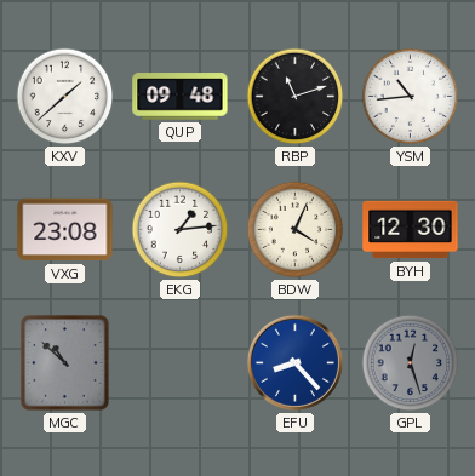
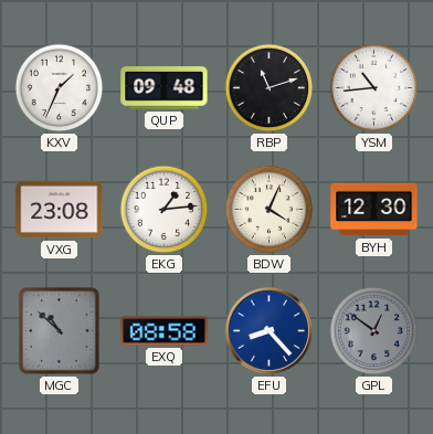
KXV: 1:38 -> 1:34 (60, 88)
EXQ: none -> 08:58 (165, 331)
GPL: 12:27 -> 12:51 (374, 331)
